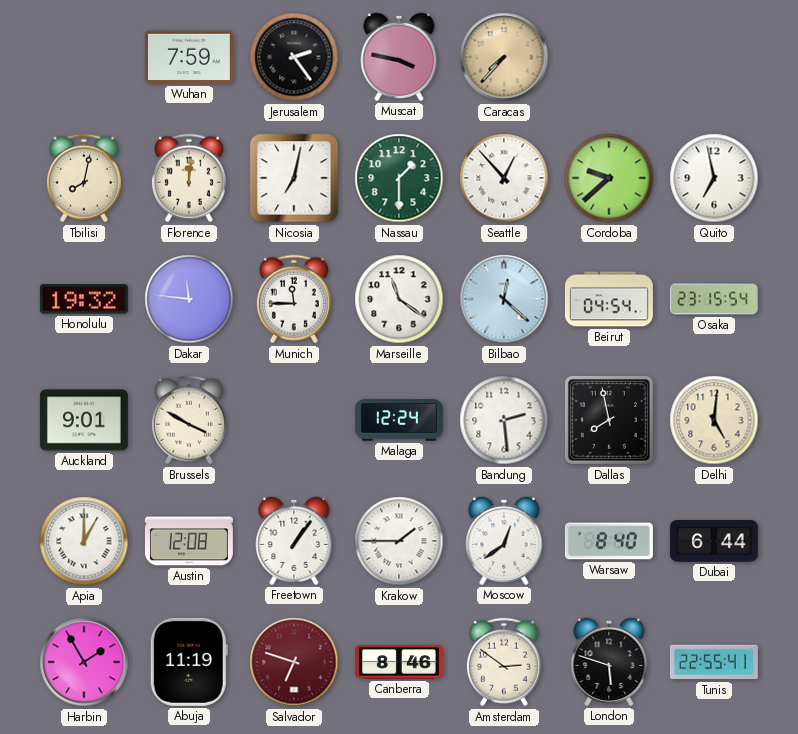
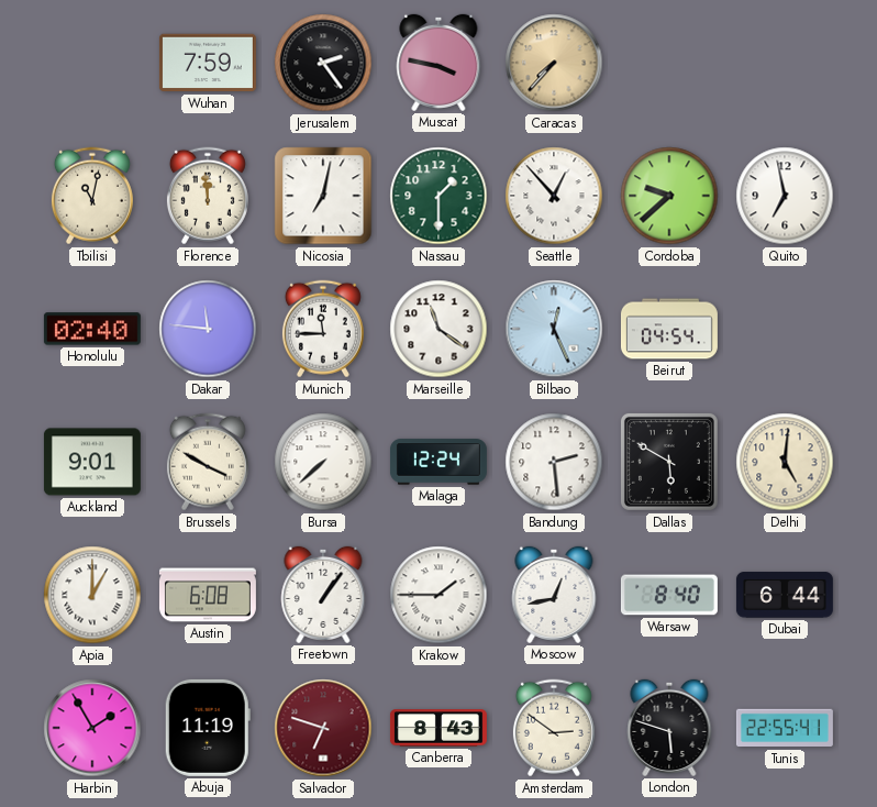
Tbilisi: 8:02 -> 11:02 (92, 196)
Florence: 12:01 -> 11:59 (208, 196)
Honolulu: 19:32 -> 02:40 (92, 329)
Bilbao: 12:22 -> 12:26 (554, 329)
Osaka: 23:15 -> none (714, 299)
Bursa: none -> 7:38 (323, 462)
Dallas: 7:58 -> 5:50 (669, 462)
Austin: 12:08 -> 6:08 (208, 595)
Moscow: 12:39 -> 12:43 (554, 595)
Canberra: 8:46 -> 8:43 (438, 728)
